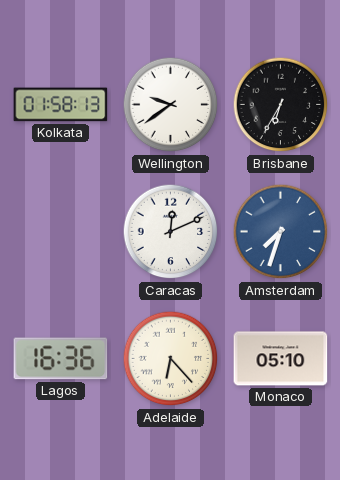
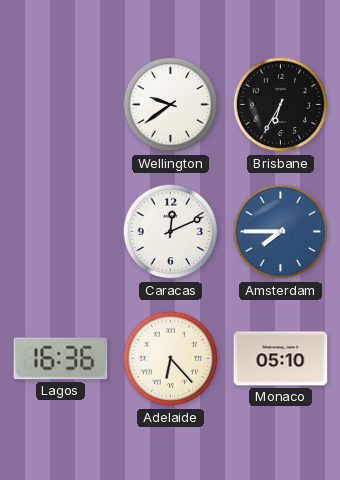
Kolkata: 01:58 -> none (61, 105)
Amsterdam: 7:33 -> 7:45 (281, 232)
